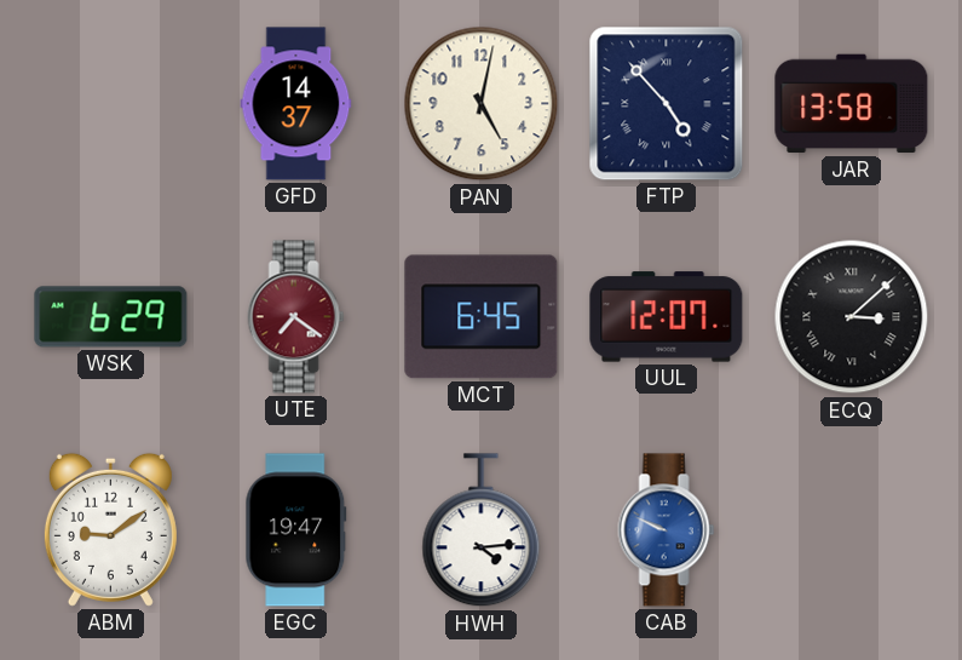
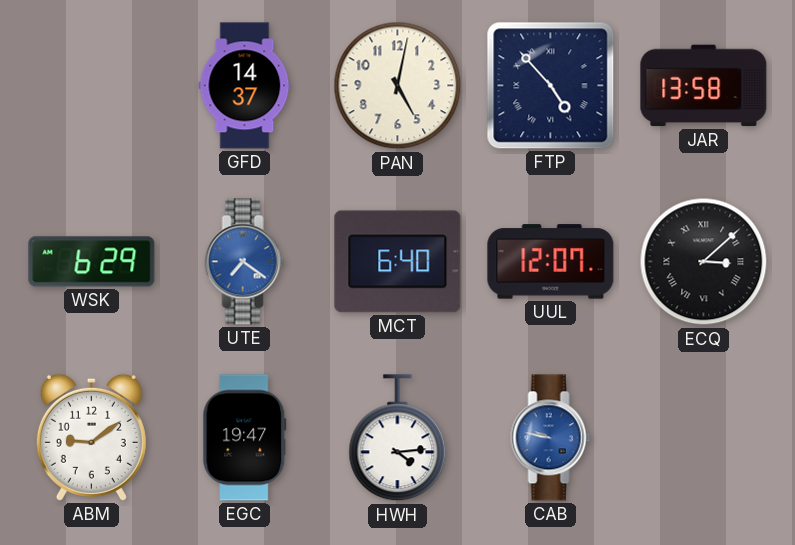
UTE dial: burgundy -> blue (245, 262)
MCT: 6:45 -> 6:40 (398, 262)
CAB: 9:49 -> 9:47 (551, 438)
